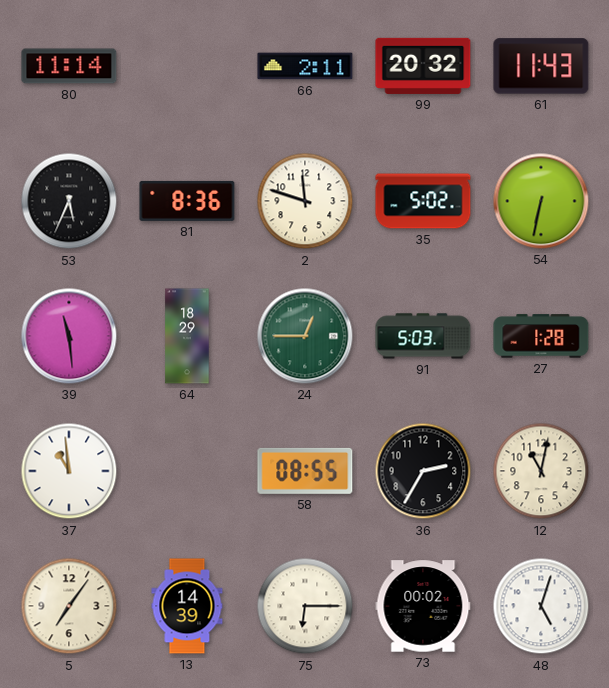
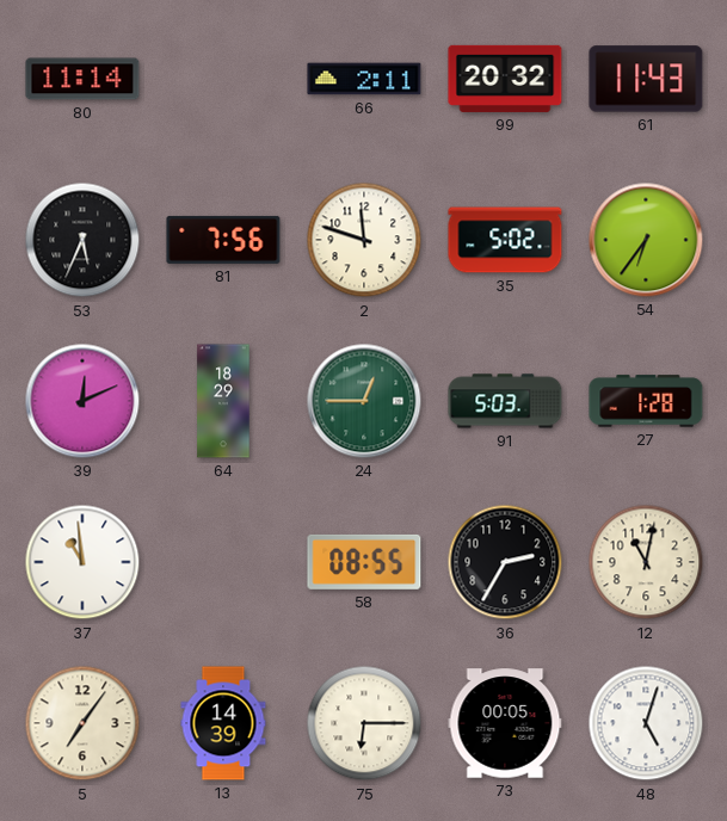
81: 8:36 -> 7:56 (223, 240)
54: 6:32 -> 6:36 (646, 240)
39: 11:29 -> 12:11 (82, 401)
73: 00:02 -> 00:05 (505, 723)
